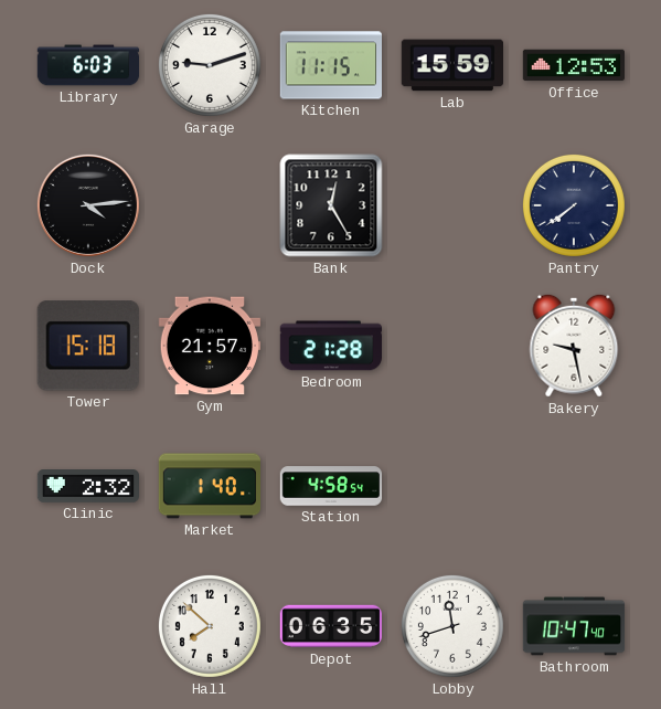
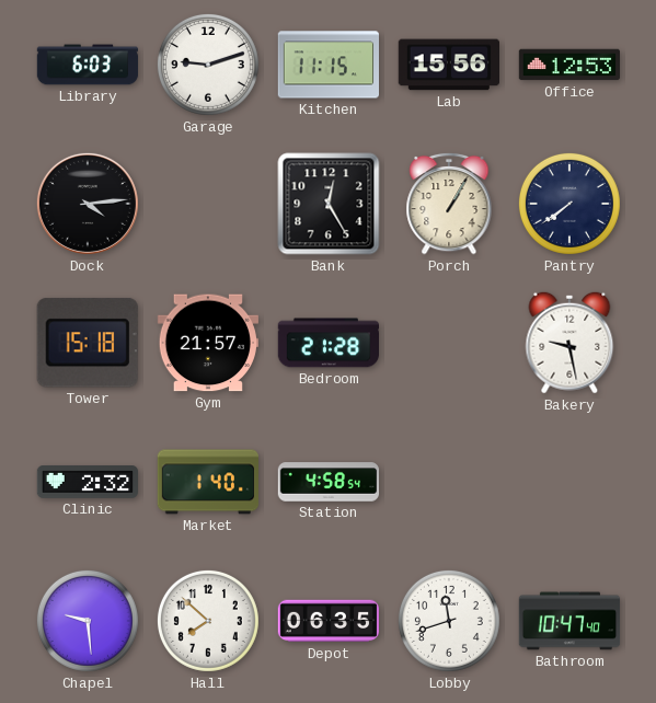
Lab: 15:59 -> 15:56 (448, 65)
Porch: none -> 1:05 (449, 204)
Chapel: none -> 9:29 (88, 621)
